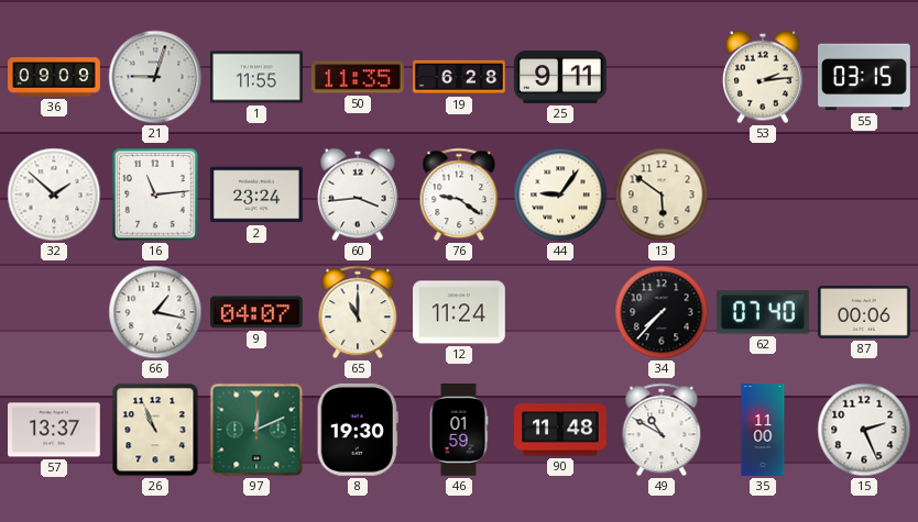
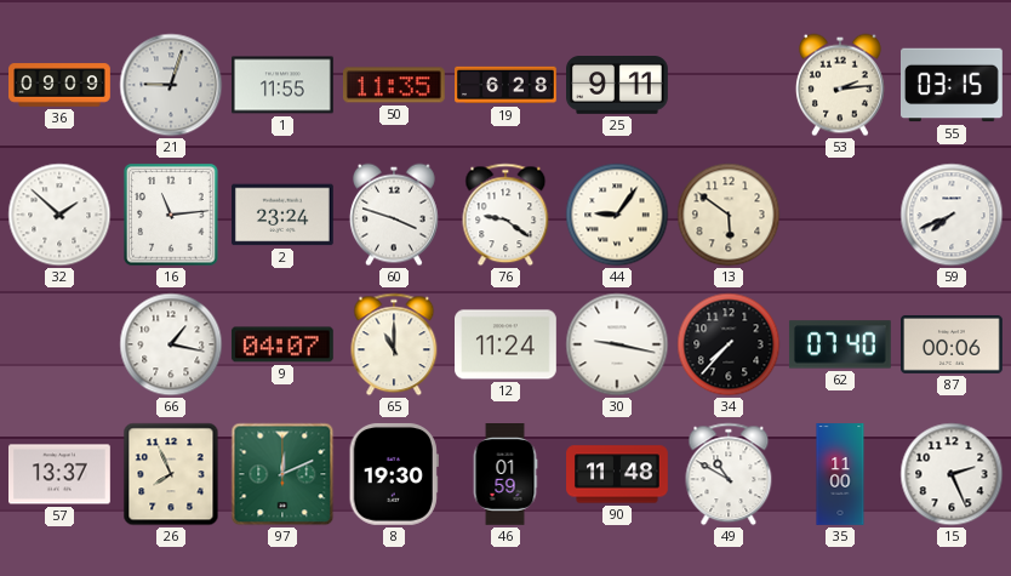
60: 3:44 -> 3:48 (394, 215)
59: none -> 7:41 (952, 215)
30: none -> 9:17 (617, 344)
26: 10:56 -> 7:56 (171, 474)
